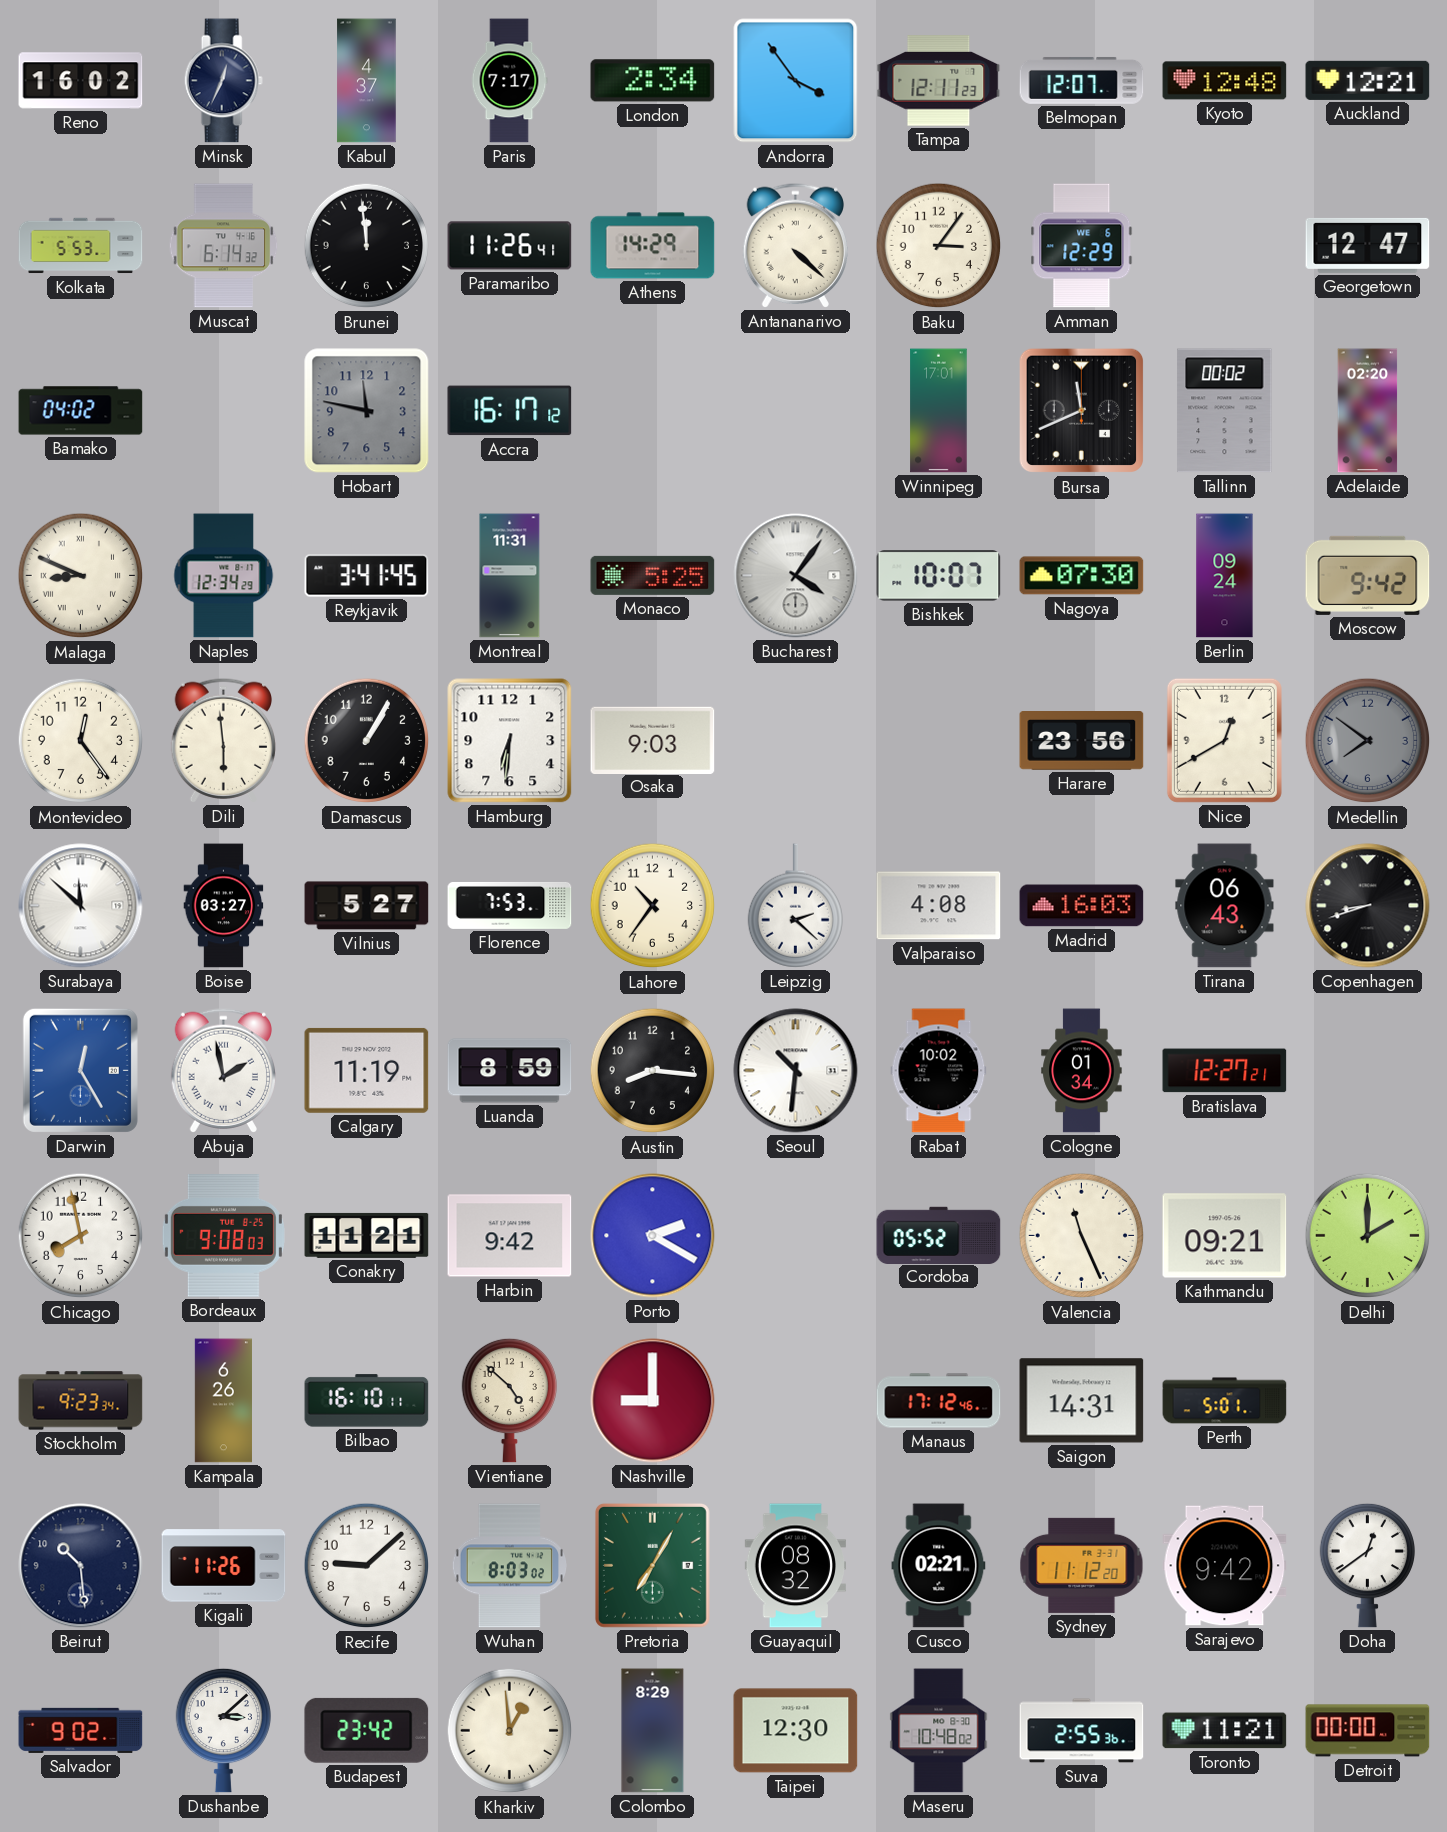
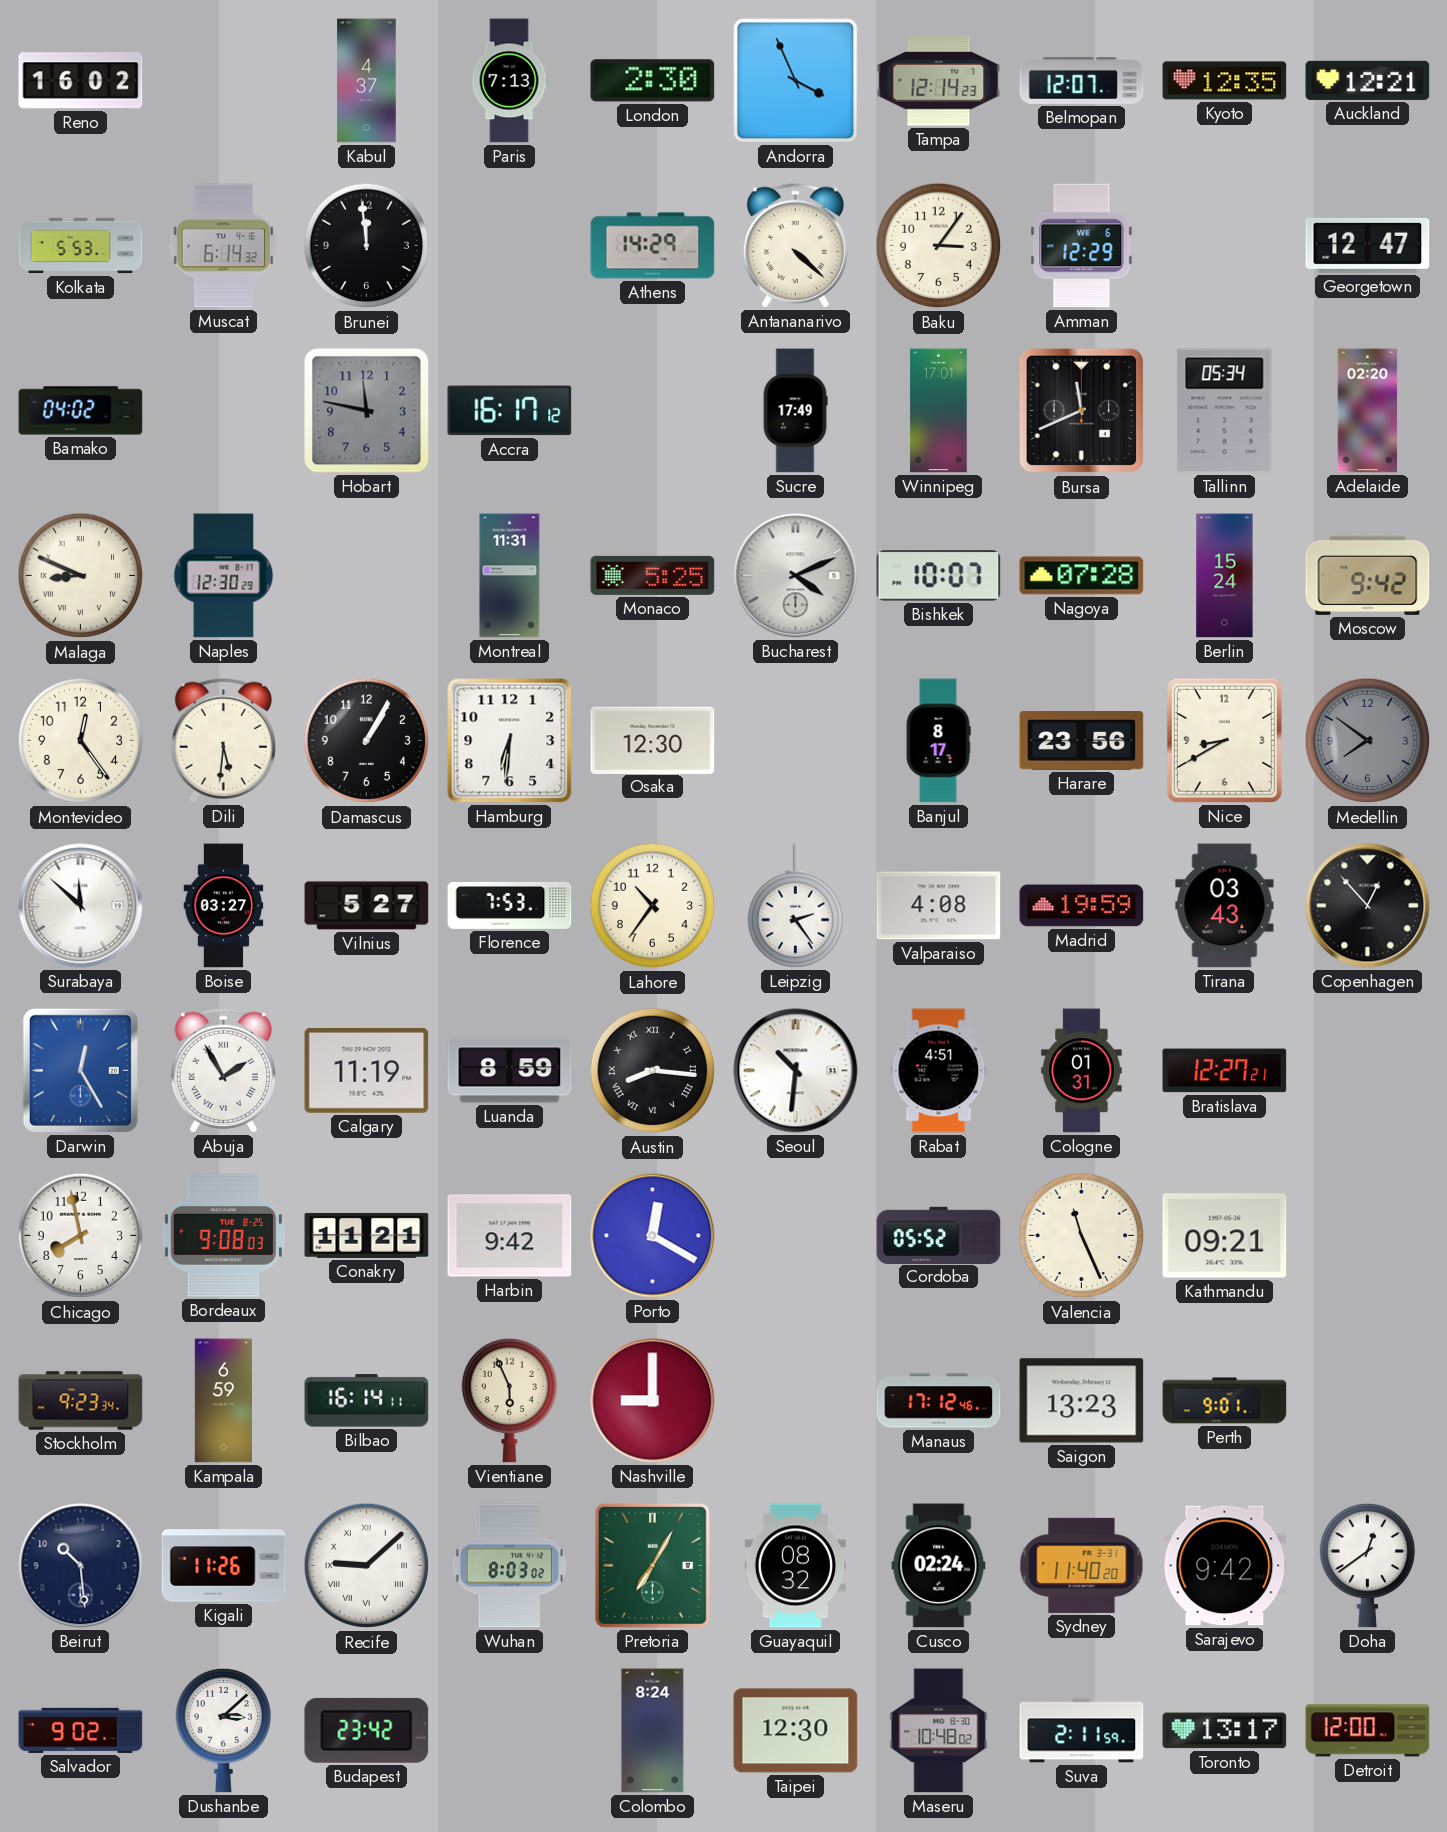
Minsk: 12:34 -> none (223, 81)
Paris: 7:17 -> 7:13 (509, 81)
London: 2:34 -> 2:30 (653, 81)
Andorra: 3:54 -> 3:56 (796, 81)
Tampa: 12:11 -> 12:14 (939, 81)
Kyoto: 12:48 -> 12:35 (1225, 81)
Paramaribo: 11:26 -> none (510, 246)
Sucre: none -> 17:49 (795, 411)
Tallinn: 00:02 -> 05:34 (1225, 411)
Naples: 12:34 -> 12:30 (224, 576)
Reykjavik: 3:41 -> none (367, 576)
Bucharest: 4:06 -> 4:11 (796, 576)
Nagoya: 07:30 -> 07:28 (1082, 576)
Berlin: 09:24 -> 15:24 (1225, 576)
Dili: 5:59 -> 5:31 (223, 740)
Osaka: 9:03 -> 12:30 (653, 740)
Banjul: none -> 8:17 (938, 741)
Nice: 12:40 -> 8:40 (1224, 740)
Leipzig: 2:22 -> 2:24 (795, 906)
Madrid: 16:03 -> 19:59 (1082, 906)
Tirana: 06:43 -> 03:43 (1225, 906)
Copenhagen: 8:42 -> 12:53 (1368, 906)
Abuja: 1:58 -> 1:55 (223, 1070)
Austin numerals: Arabic -> Roman (653, 1071)
Rabat: 10:02 -> 4:51 (939, 1071)
Cologne: 01:34 -> 01:31 (1082, 1071)
Porto: 2:20 -> 12:20 (653, 1236)
Delhi: 2:00 -> none (1368, 1236)
Kampala: 6:26 -> 6:59 (223, 1401)
Bilbao: 16:10 -> 16:14 (367, 1401)
Vientiane: 4:52 -> 5:56 (509, 1400)
Saigon: 14:31 -> 13:23 (1082, 1401)
Perth: 5:01 -> 9:01 (1225, 1401)
Recife numerals: Arabic -> Roman (367, 1566)
Cusco: 02:21 -> 02:24 (939, 1566)
Sydney: 11:12 -> 11:40 (1082, 1565)
Kharkiv: 12:59 -> none (510, 1731)
Colombo: 8:29 -> 8:24 (653, 1731)
Suva: 2:55 -> 2:11 (1082, 1731)
Toronto: 11:21 -> 13:17 (1225, 1731)
Detroit: 00:00 -> 12:00 (1368, 1731)
